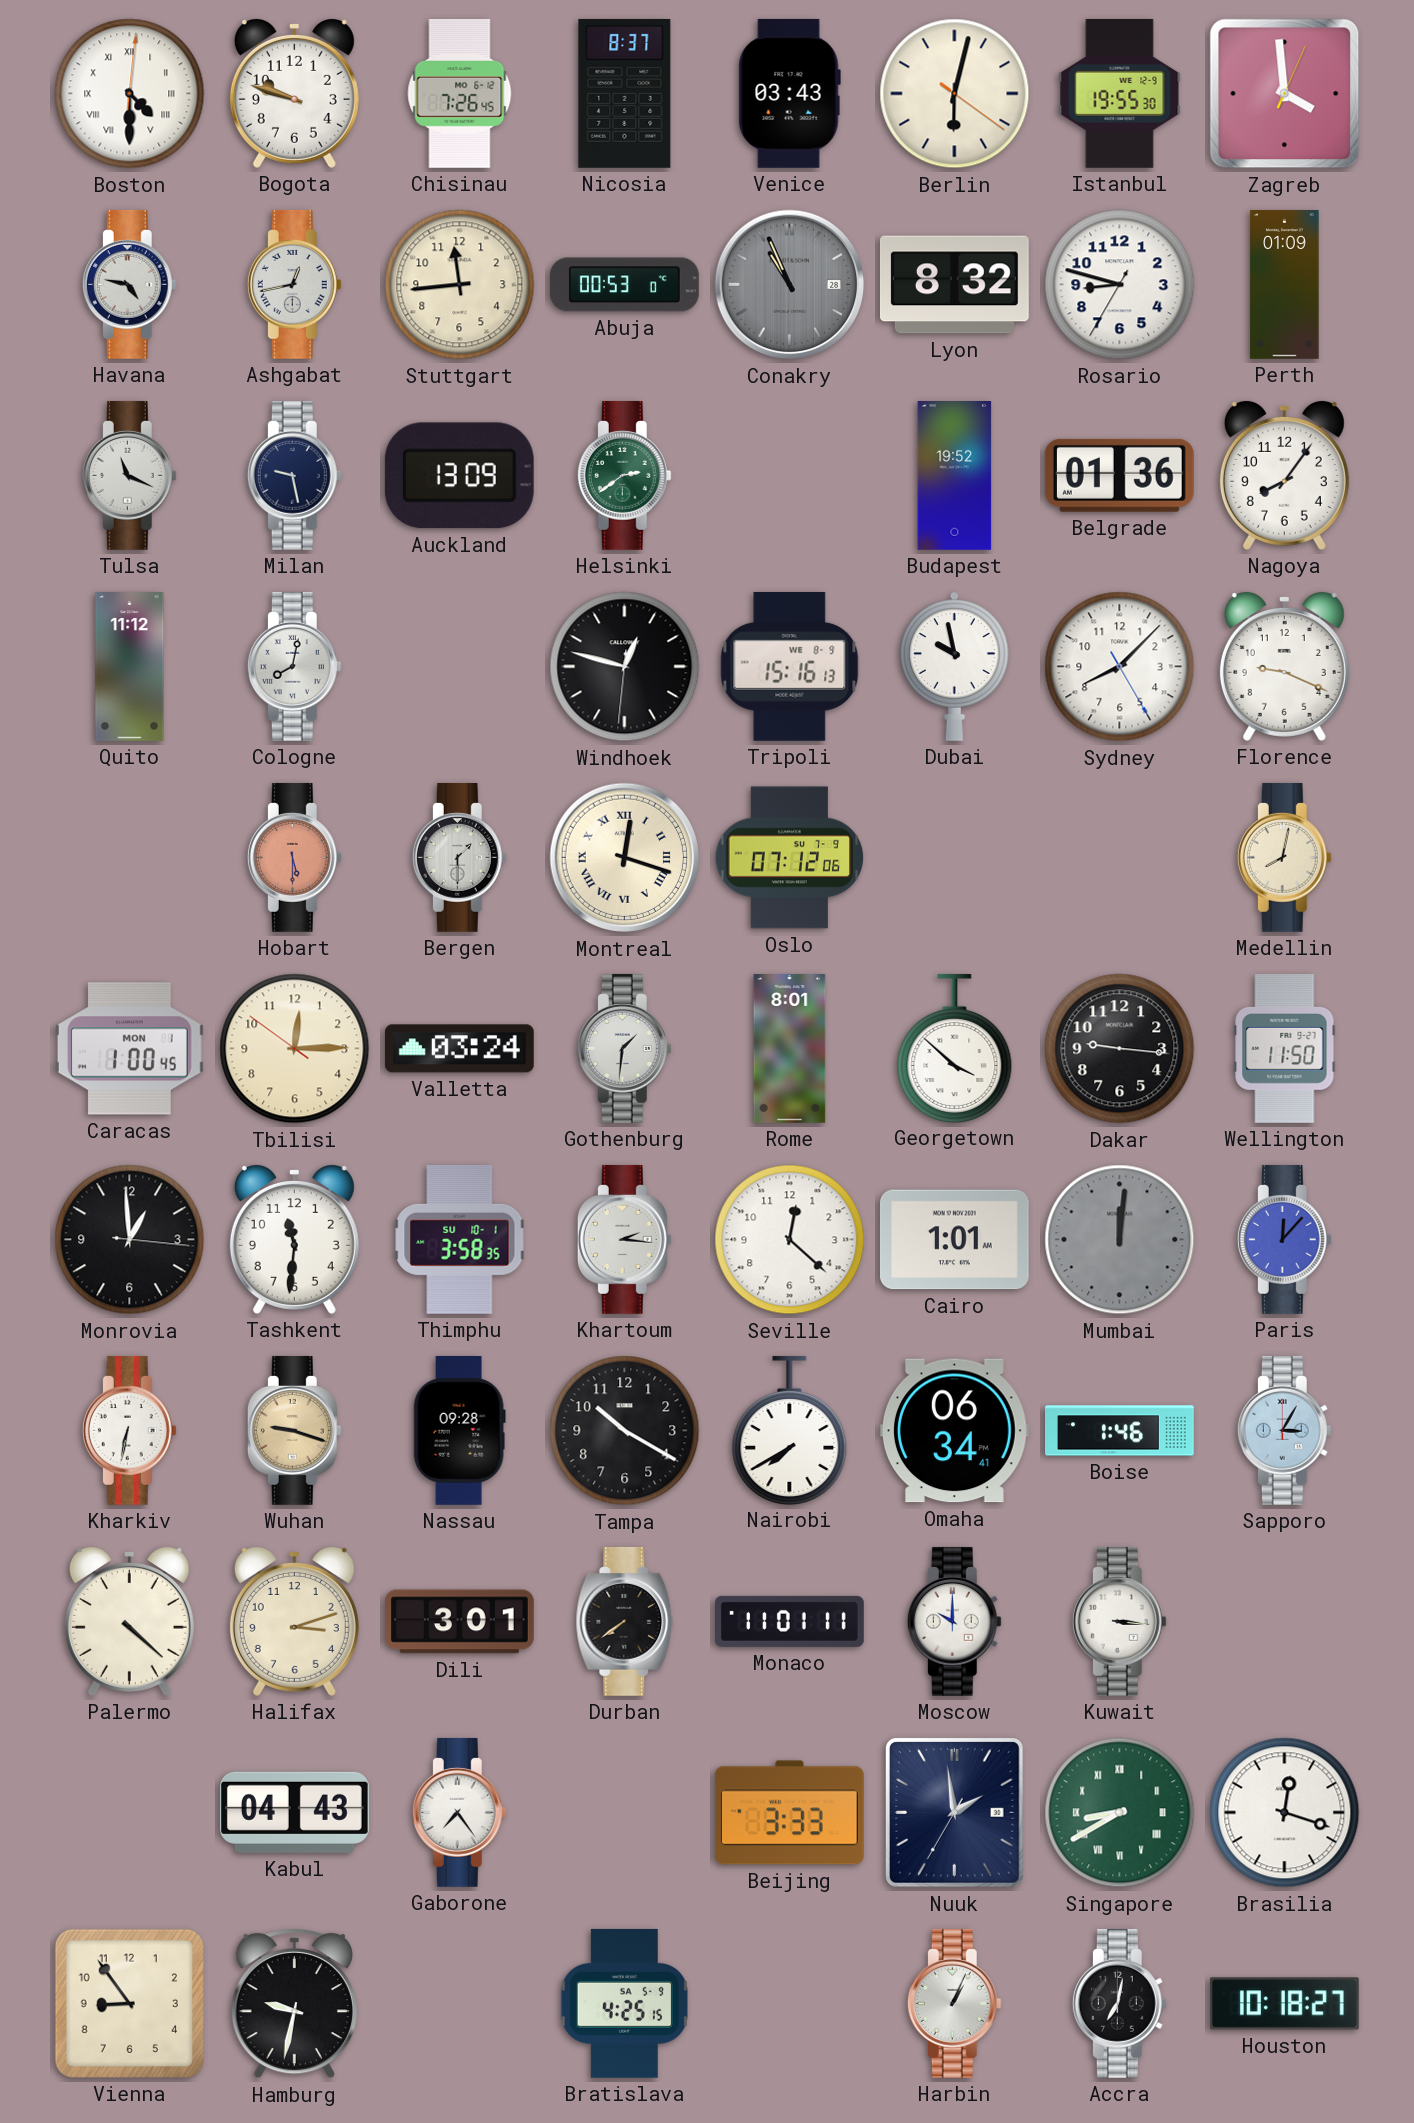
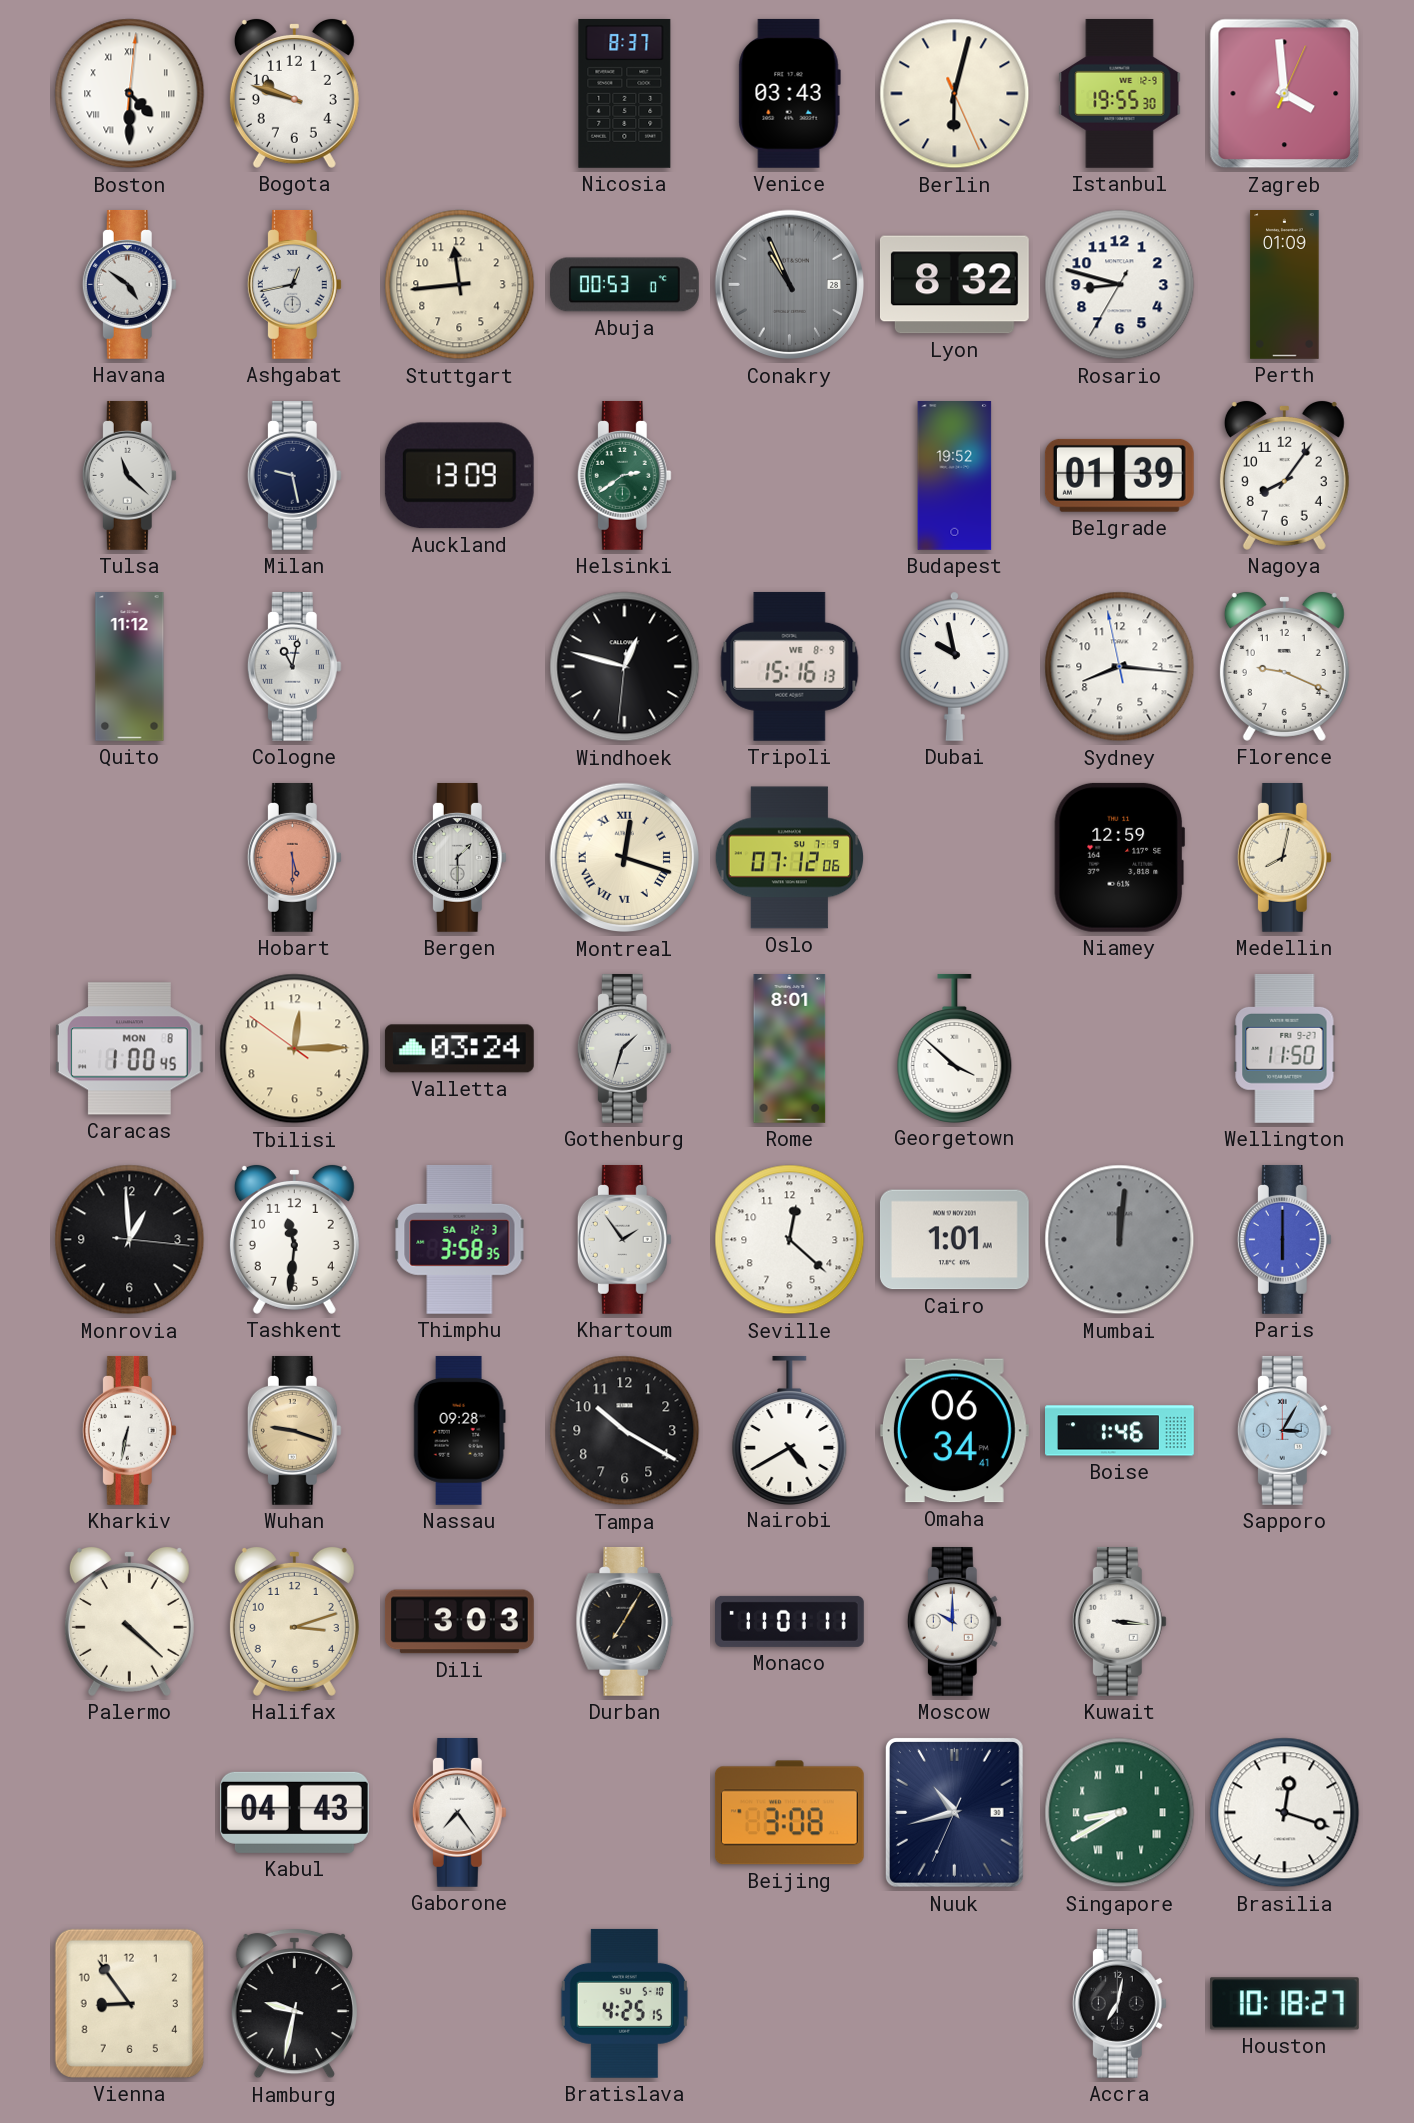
Chisinau: 7:26 -> none (460, 93)
Berlin: 6:02:21 -> 6:02:26 (955, 94)
Havana: 4:47 -> 4:51 (129, 284)
Tulsa: 11:19 -> 11:22 (129, 475)
Belgrade: 01:36 -> 01:39 (1119, 475)
Cologne: 8:02 -> 11:02 (294, 666)
Sydney: 8:07 -> 8:15 (1120, 667)
Niamey: none -> 12:59 (1119, 857)
Caracas date: MON 1 -> MON 8 (129, 1049)
Gothenburg: 1:31 -> 1:33 (624, 1048)
Dakar: 9:16 -> none (1120, 1049)
Thimphu date: SU 10-1 -> SA 12-3 (460, 1239)
Khartoum: 2:16 -> 1:54 (624, 1239)
Paris: 12:07 -> 6:00 (1284, 1239)
Nairobi: 7:40 -> 4:40 (790, 1430)
Dili: 3:01 -> 3:03 (459, 1622)
Durban: 7:39 -> 7:05 (625, 1621)
Beijing: 3:33 -> 3:08 (789, 1813)
Nuuk: 1:58 -> 10:42 (955, 1813)
Bratislava date: SA 5-9 -> SU 5-10 (624, 2003)
Harbin: 1:04 -> none (954, 2003)
